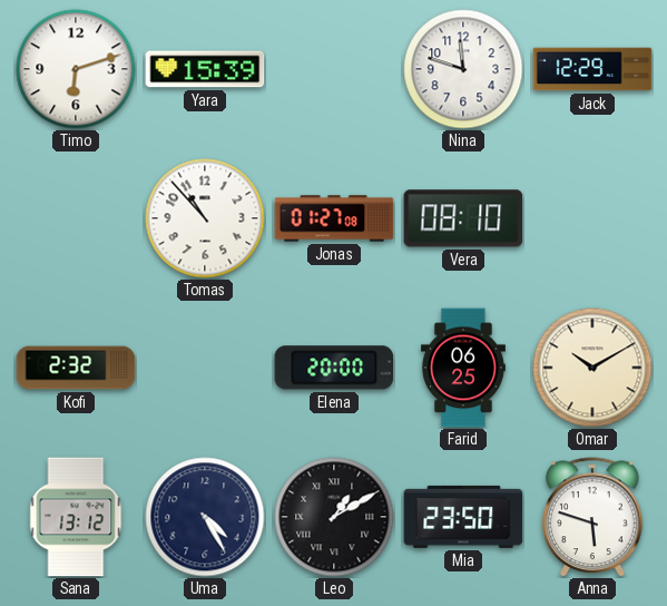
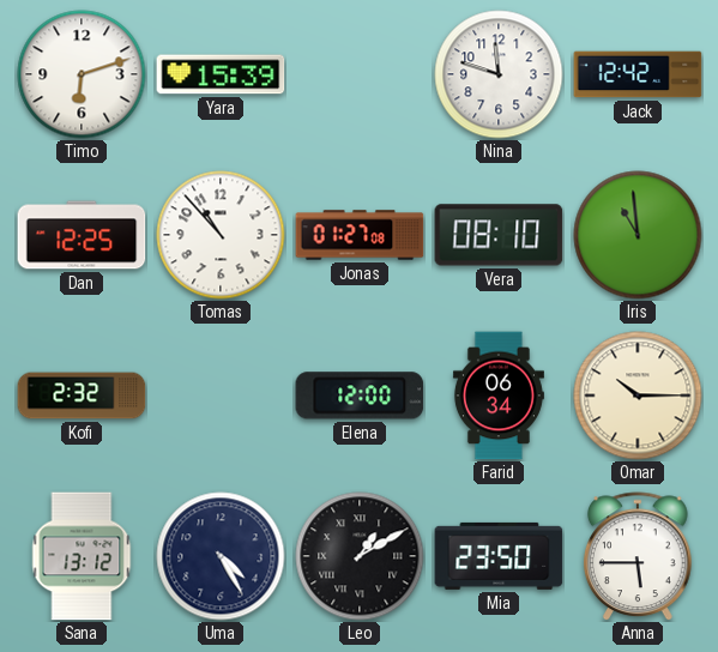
Jack: 12:29 -> 12:42 (638, 74)
Dan: none -> 12:25 (82, 235)
Iris: none -> 10:59 (638, 235)
Elena: 20:00 -> 12:00 (360, 396)
Farid: 06:25 -> 06:34 (499, 396)
Omar: 10:10 -> 10:15 (638, 396)
Anna: 5:48 -> 5:45 (638, 556)
